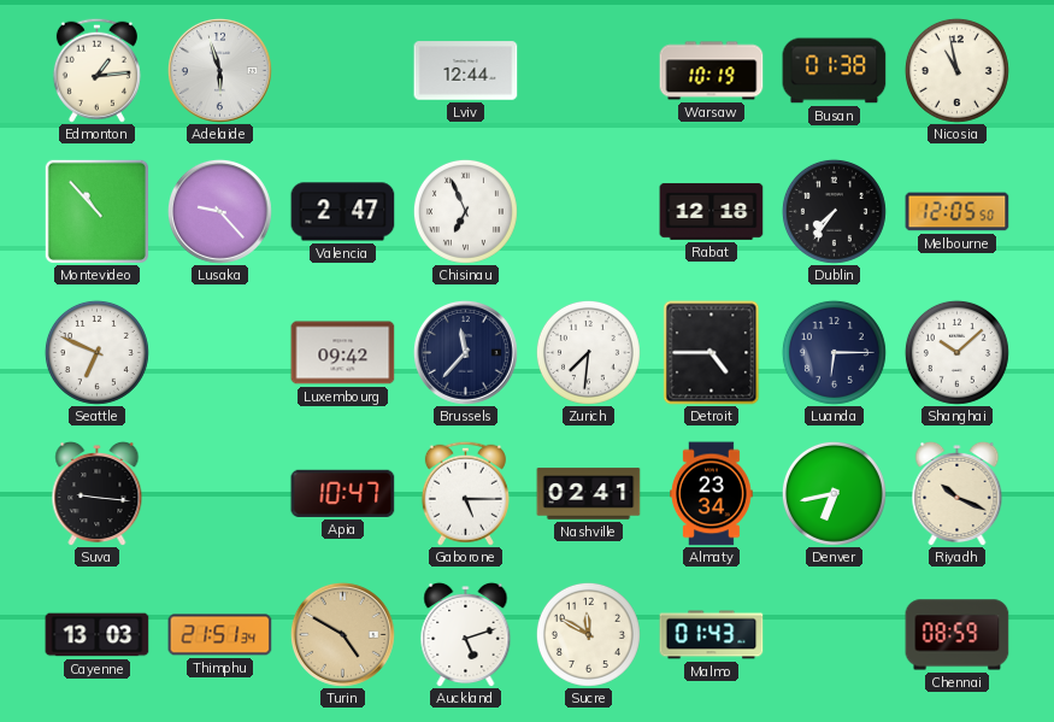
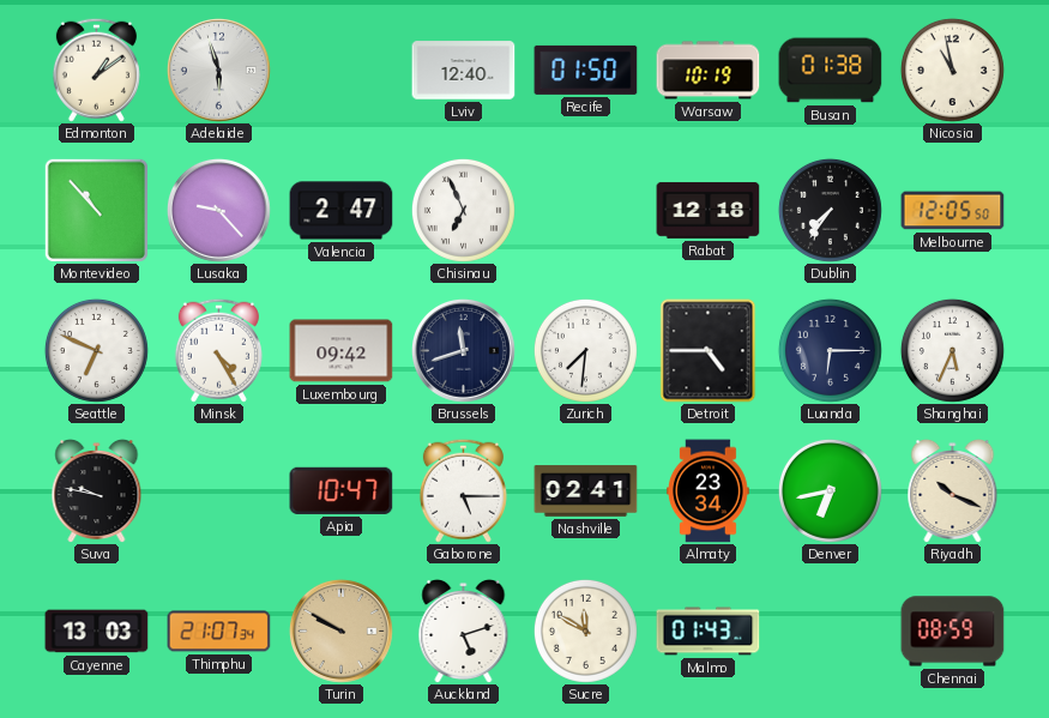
Edmonton: 1:14 -> 1:09 (96, 70)
Lviv: 12:44 -> 12:40 (464, 71)
Recife: none -> 01:50 (586, 70)
Minsk: none -> 4:25 (218, 350)
Brussels: 11:37 -> 11:42 (463, 350)
Shanghai: 10:08 -> 5:34 (952, 350)
Suva: 9:16 -> 9:47 (97, 490)
Thimphu: 21:51 -> 21:07 (219, 632)
Turin: 4:50 -> 9:50 (340, 630)
